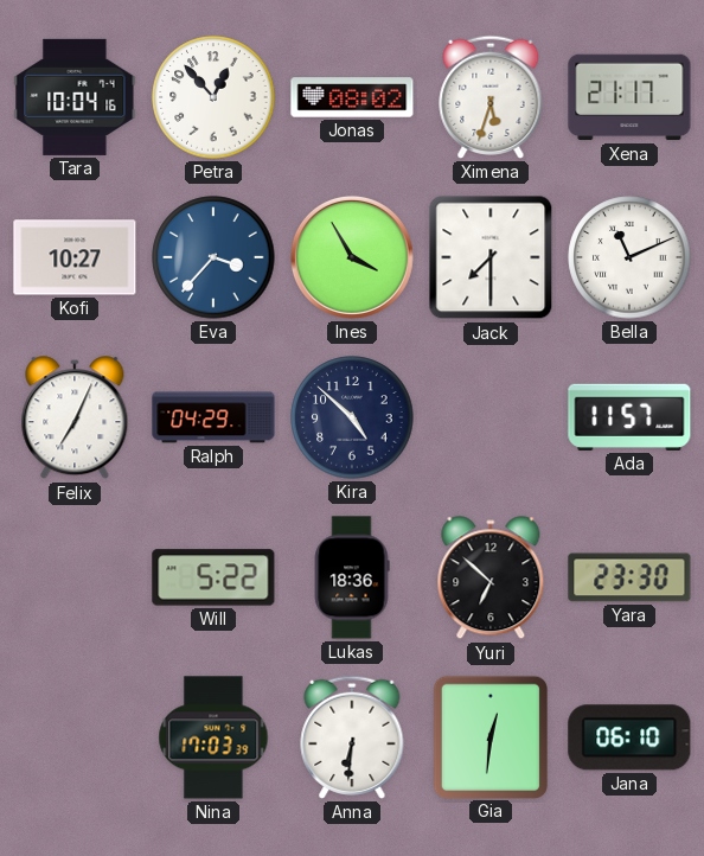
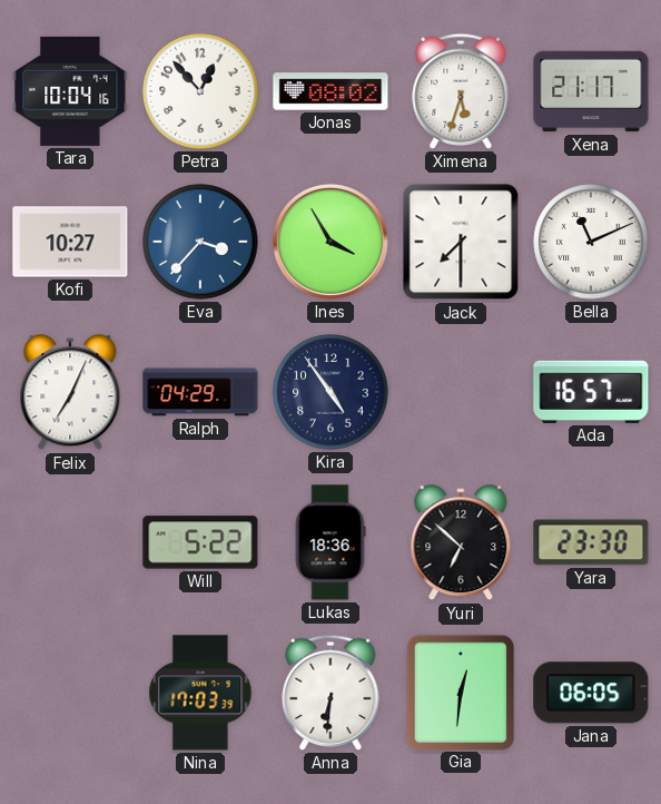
Kira: 4:52 -> 4:54 (331, 392)
Ada: 11:57 -> 16:57 (591, 392)
Jana: 06:10 -> 06:05 (591, 693)
